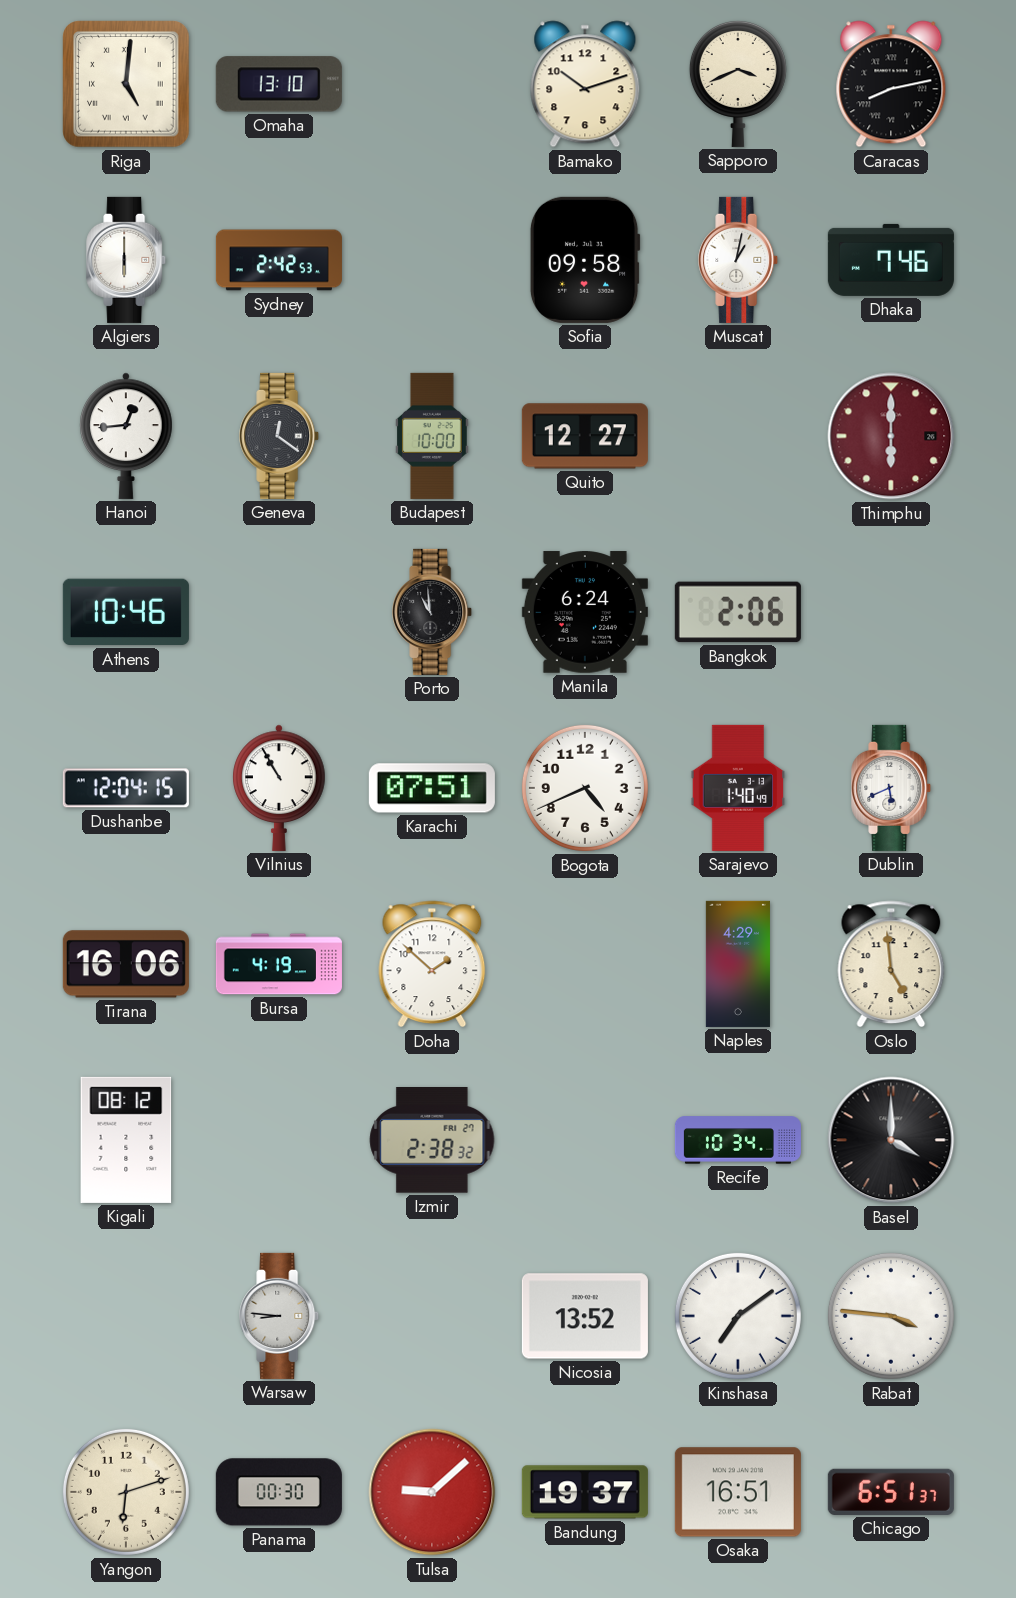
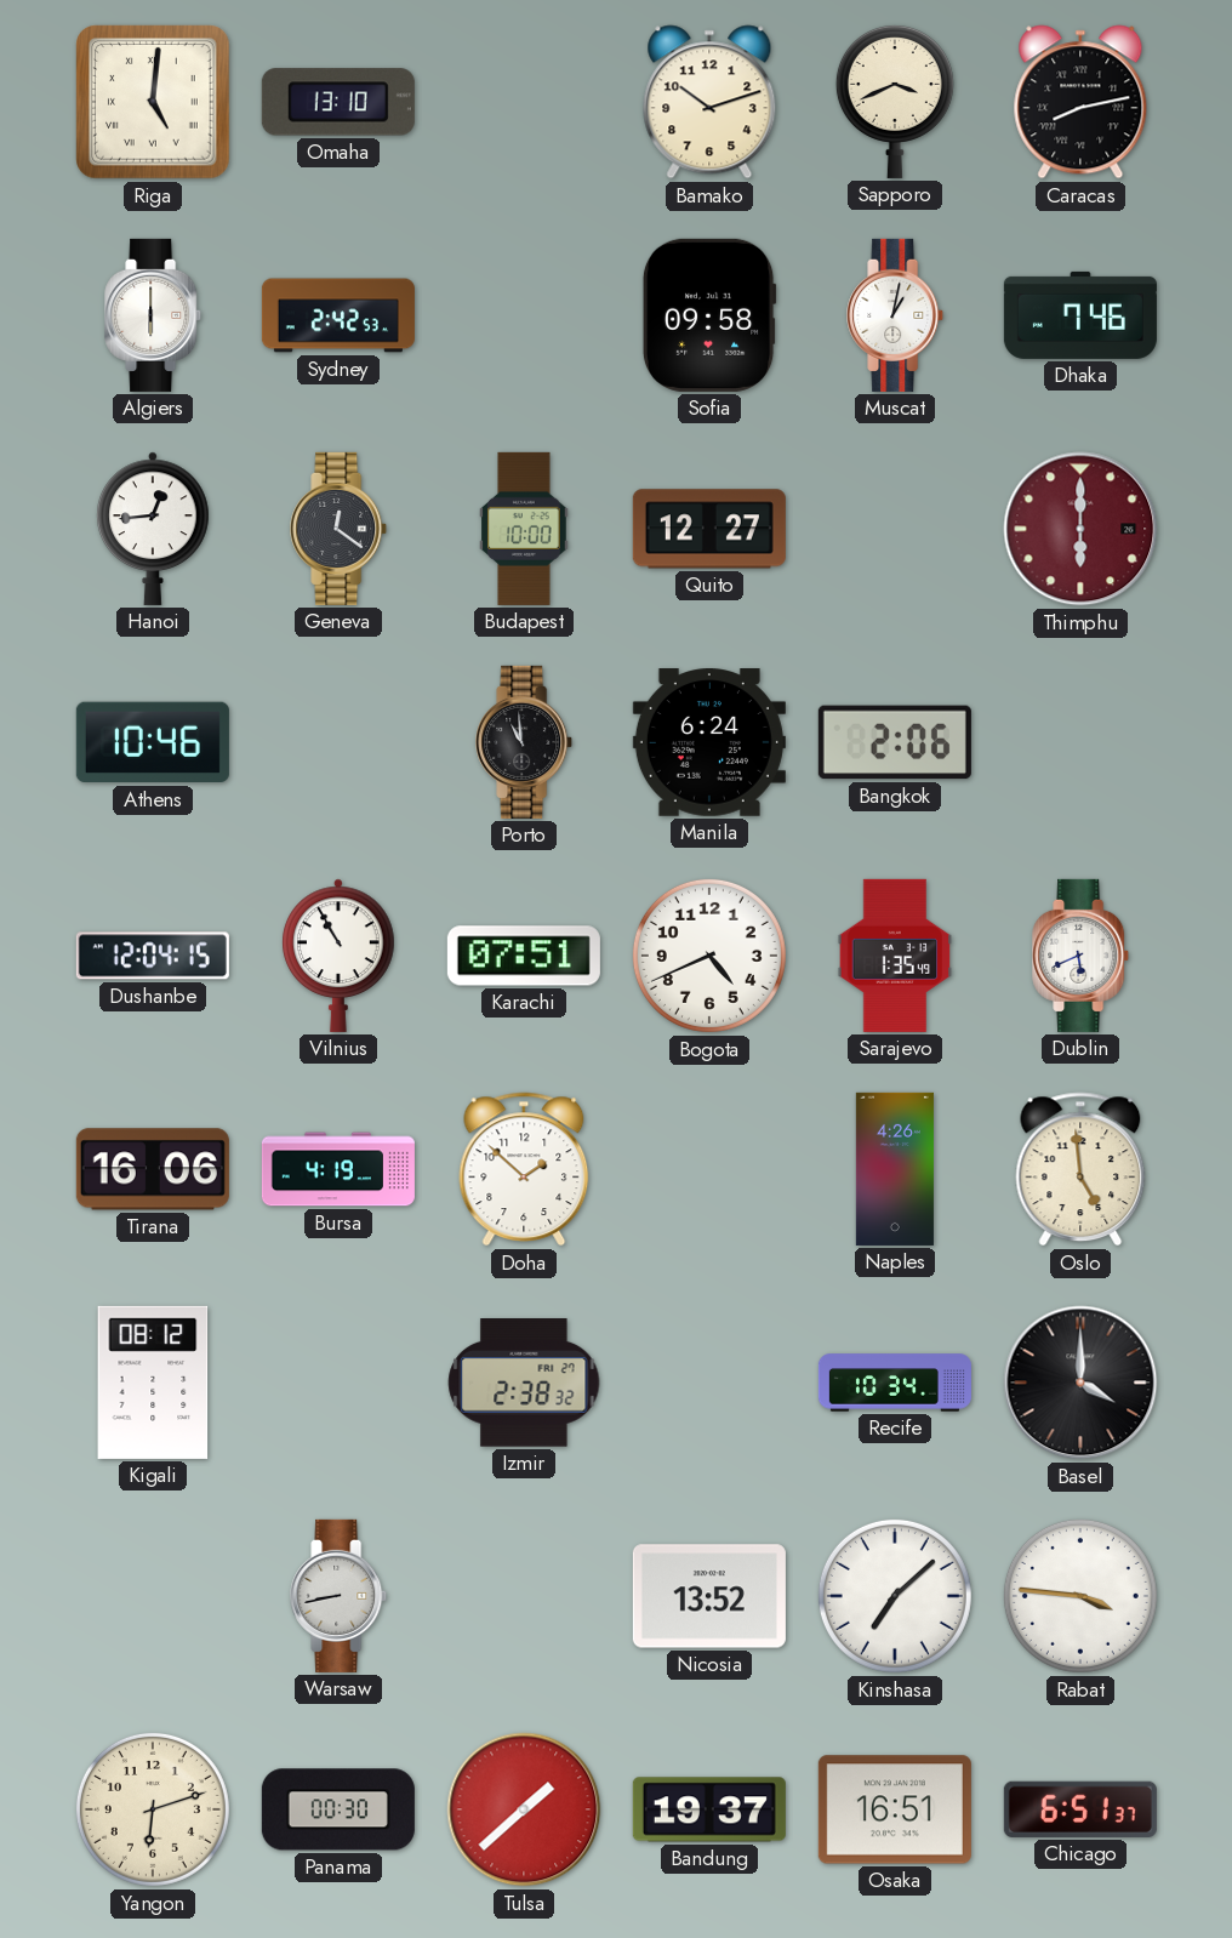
Sarajevo: 1:40 -> 1:35 (895, 956)
Naples: 4:29 -> 4:26 (895, 1169)
Warsaw: 8:46 -> 8:43 (340, 1596)
Kinshasa: 7:09 -> 7:08 (895, 1596)
Tulsa: 9:08 -> 1:38 (524, 1809)
